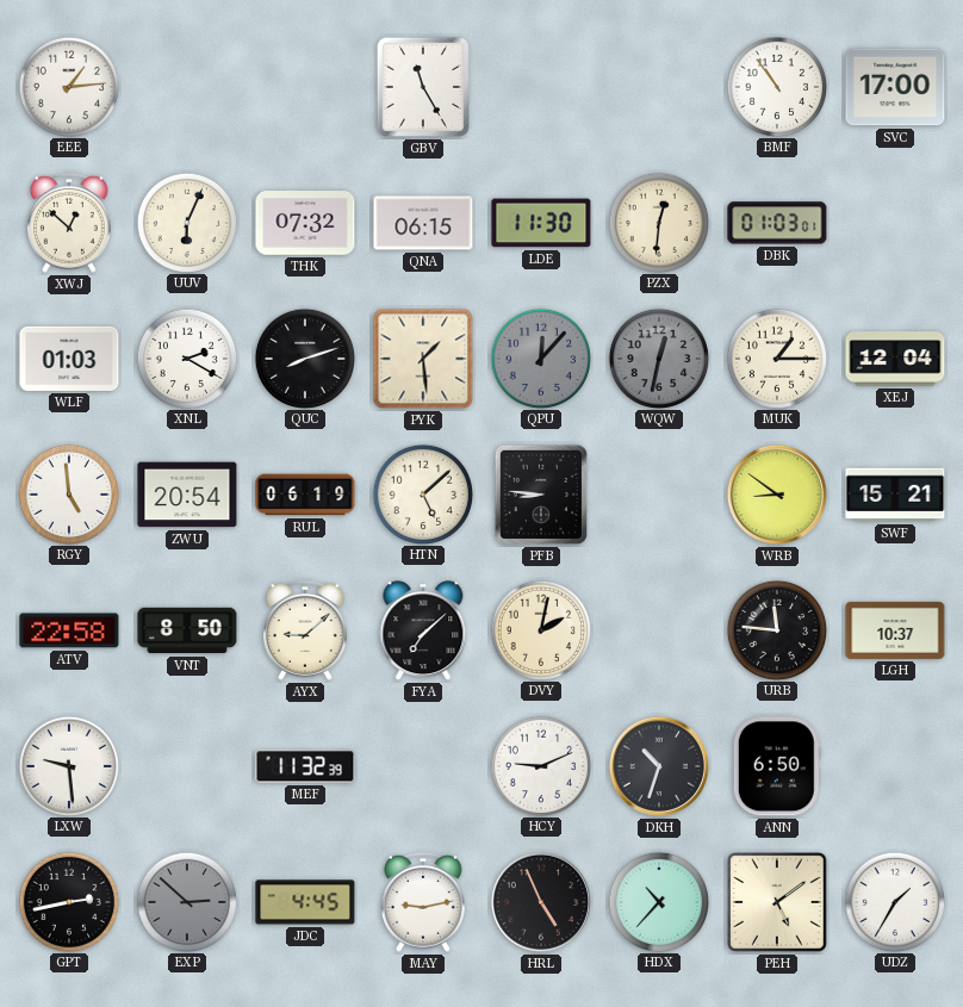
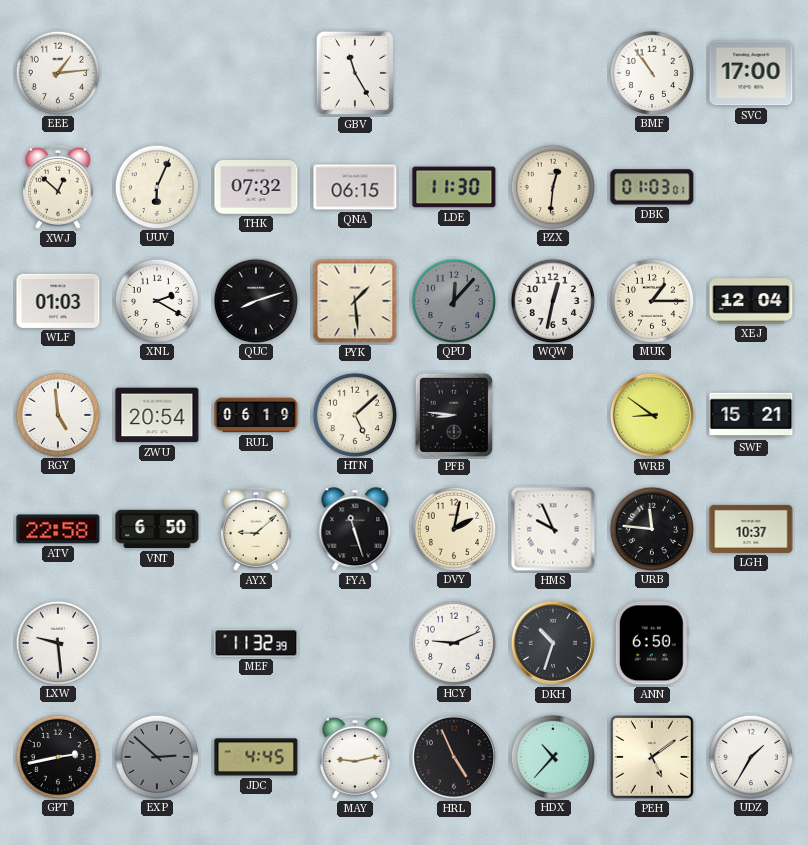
WQW dial: grey -> white (552, 300)
VNT: 8:50 -> 6:50 (157, 529)
FYA: 7:08 -> 11:27 (355, 529)
HMS: none -> 9:56 (553, 529)
